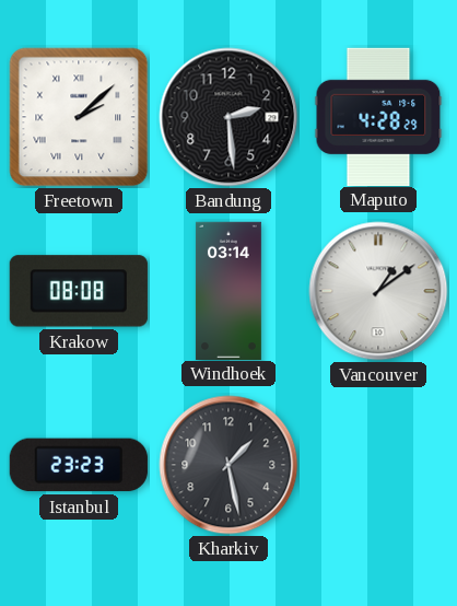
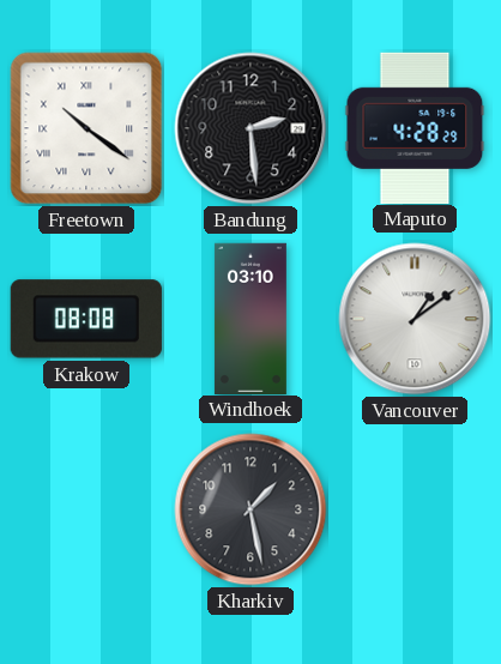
Freetown: 2:08 -> 10:21 (86, 128)
Windhoek: 03:14 -> 03:10 (251, 318)
Istanbul: 23:23 -> none (79, 465)
